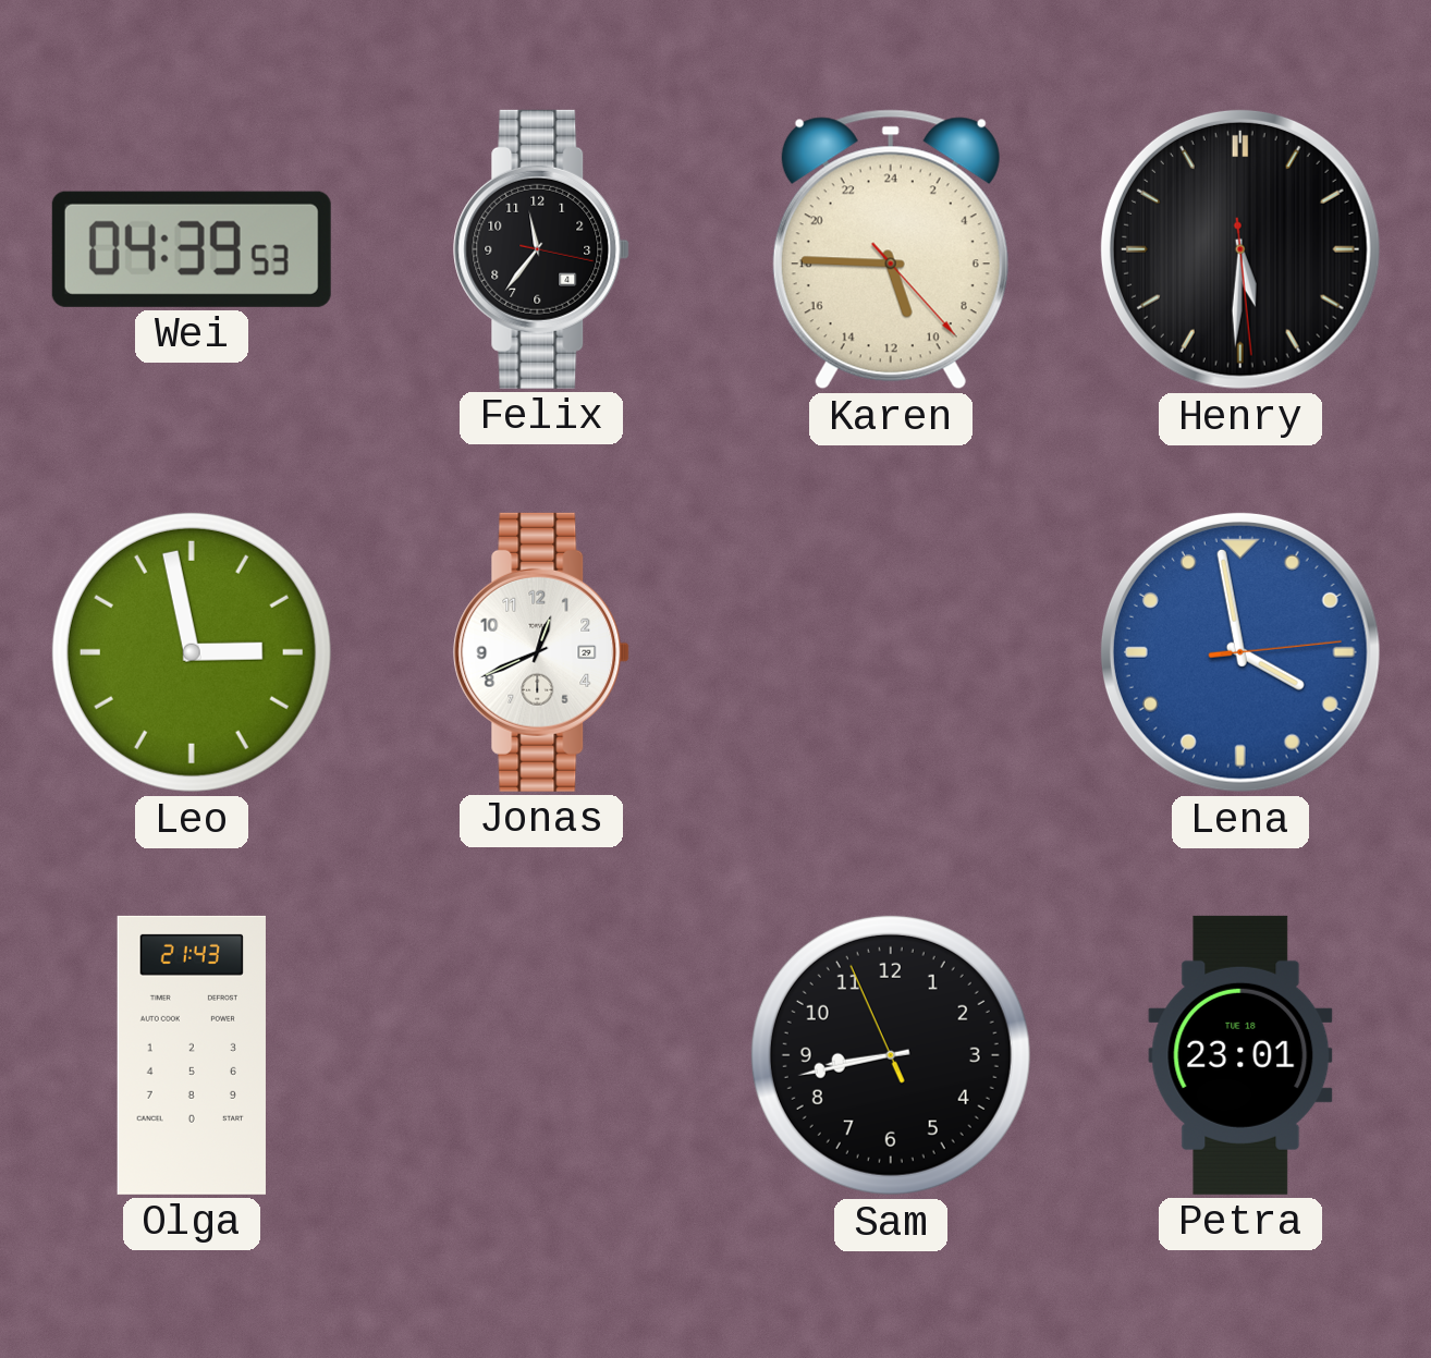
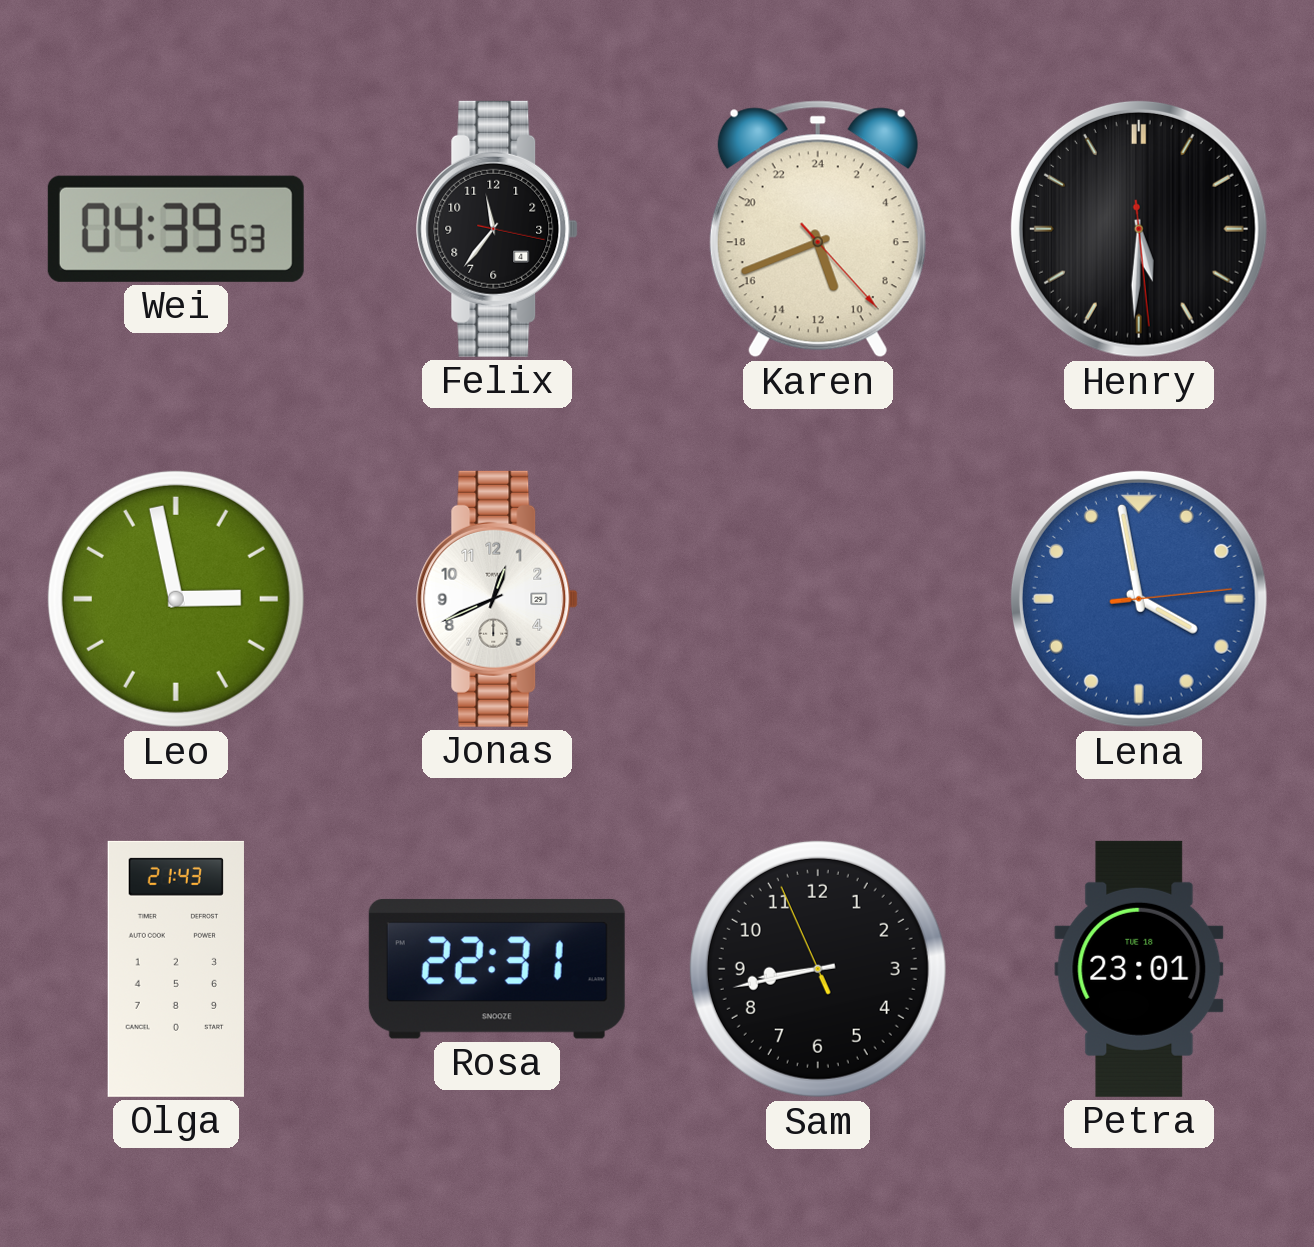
Karen: 10:45 -> 10:41 (818, 229)
Rosa: none -> 22:31 (497, 969)
